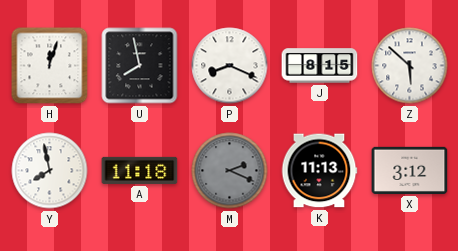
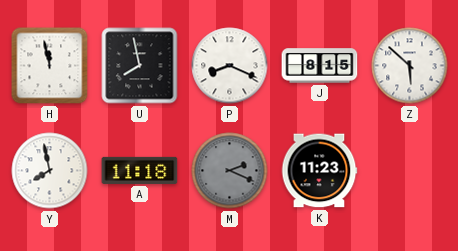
H: 12:03 -> 11:58 (50, 66)
K: 11:13 -> 11:23 (319, 171)
X: 3:12 -> none (410, 170)
